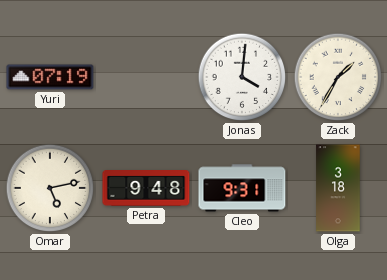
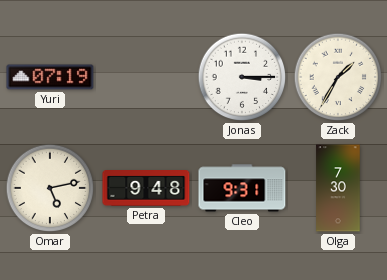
Jonas: 4:01 -> 3:15 (242, 77)
Olga: 3:18 -> 7:30 (338, 188)
